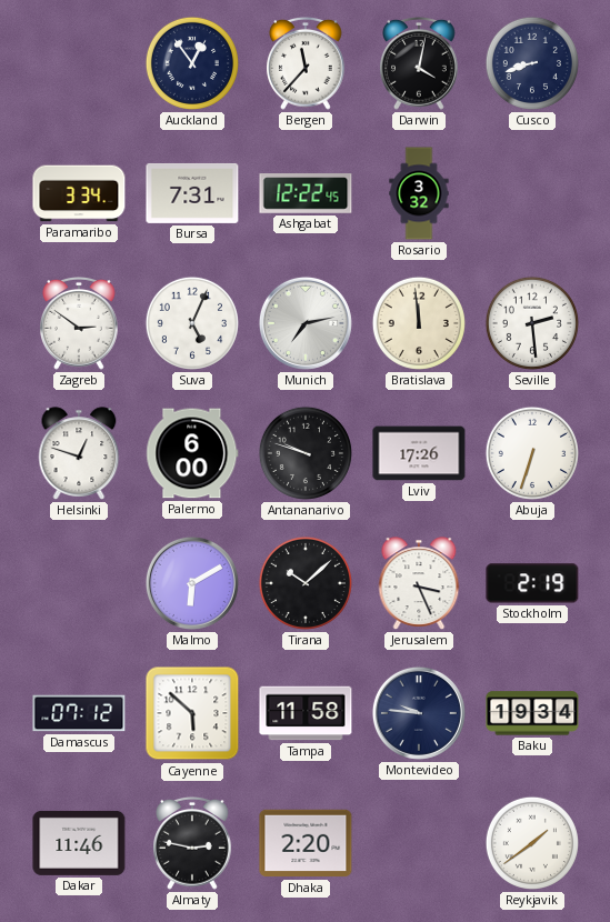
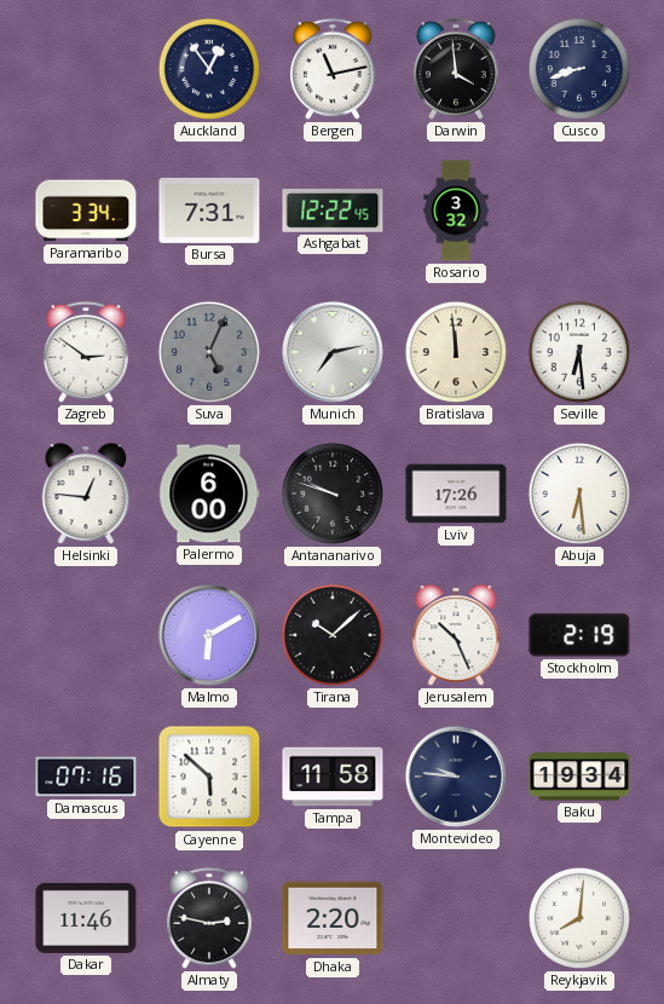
Bergen: 11:37 -> 11:13 (334, 69)
Darwin: 4:02 -> 3:59 (457, 69)
Suva dial: white -> grey (209, 352)
Seville: 2:29 -> 6:29 (579, 352)
Helsinki: 12:48 -> 12:46 (86, 494)
Abuja: 6:33 -> 6:29 (579, 494)
Jerusalem: 3:26 -> 10:26 (456, 635)
Damascus: 07:12 -> 07:16 (86, 777)
Reykjavik: 1:39 -> 8:01 (579, 918)
